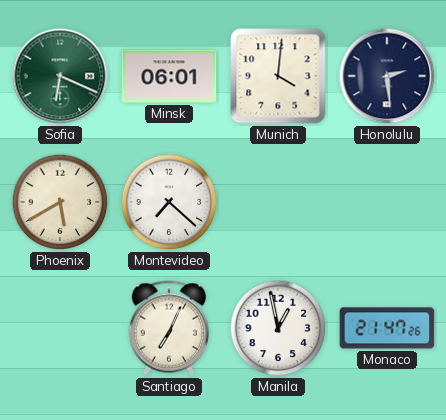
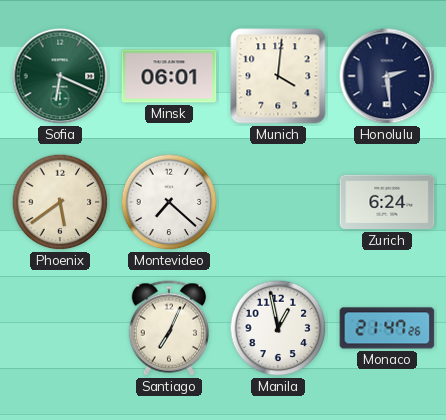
Phoenix: 5:40 -> 5:39 (60, 202)
Zurich: none -> 6:24 (387, 202)
